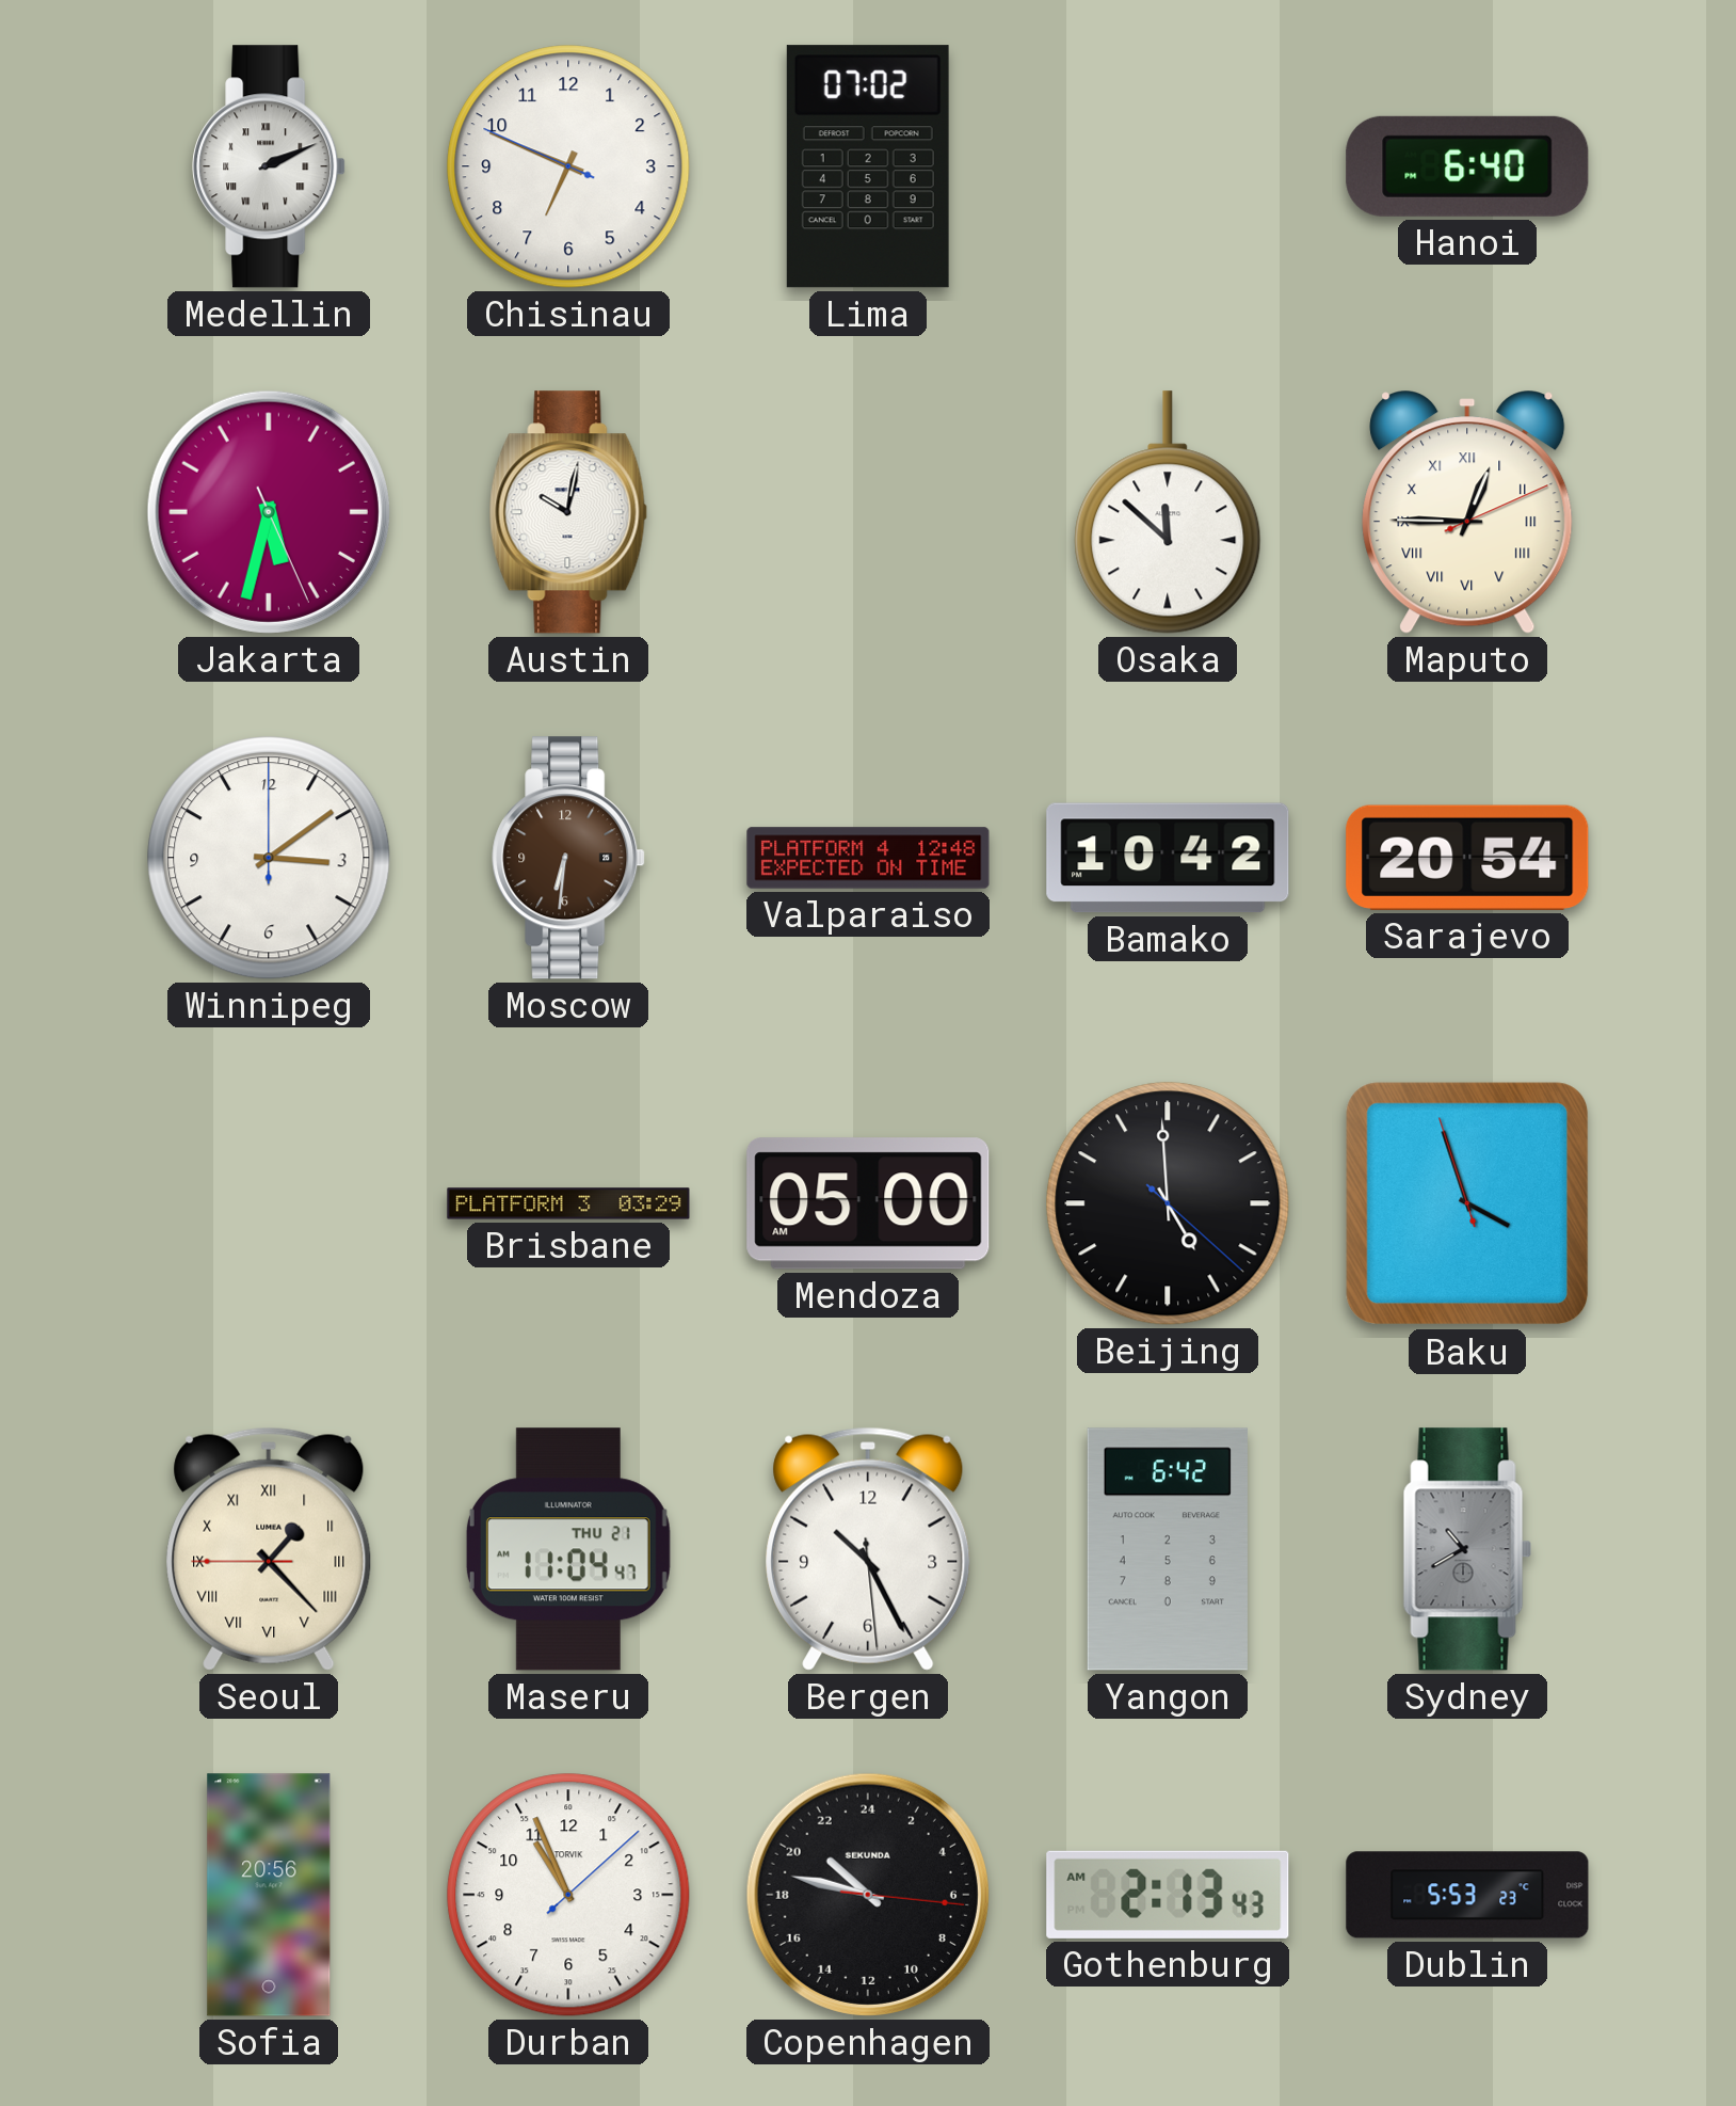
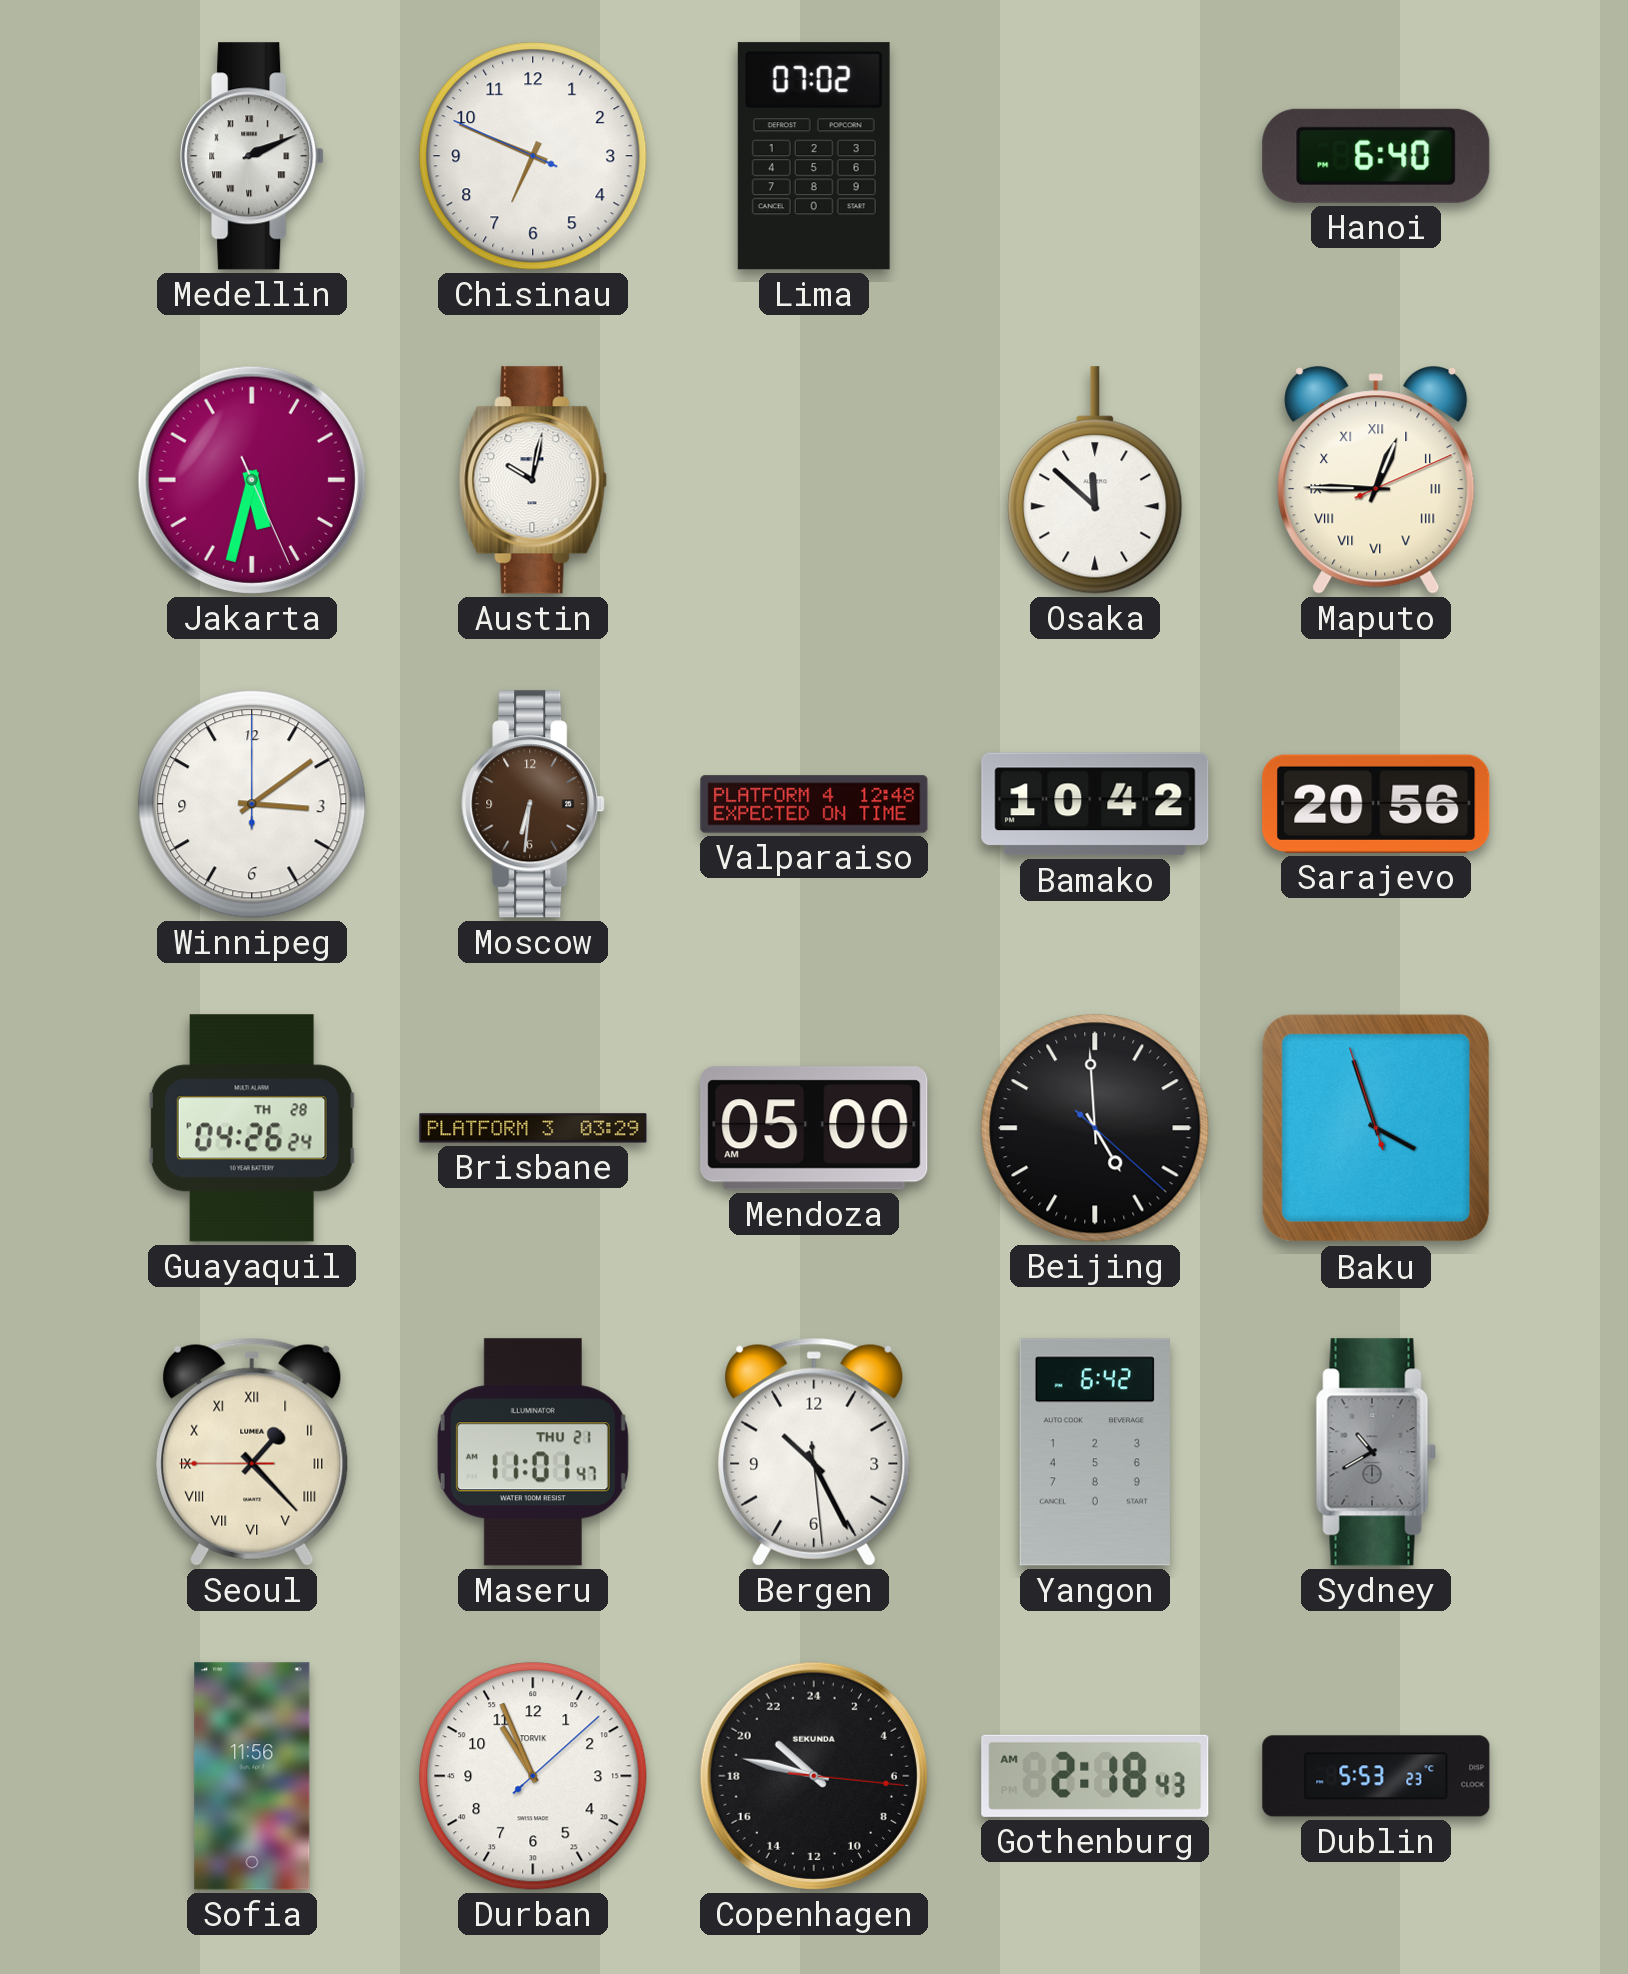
Sarajevo: 20:54 -> 20:56 (1376, 804)
Guayaquil: none -> 04:26 (252, 1128)
Maseru: 11:04 -> 11:01 (533, 1452)
Sofia: 20:56 -> 11:56 (252, 1776)
Gothenburg: 2:13 -> 2:18 (1095, 1776)
